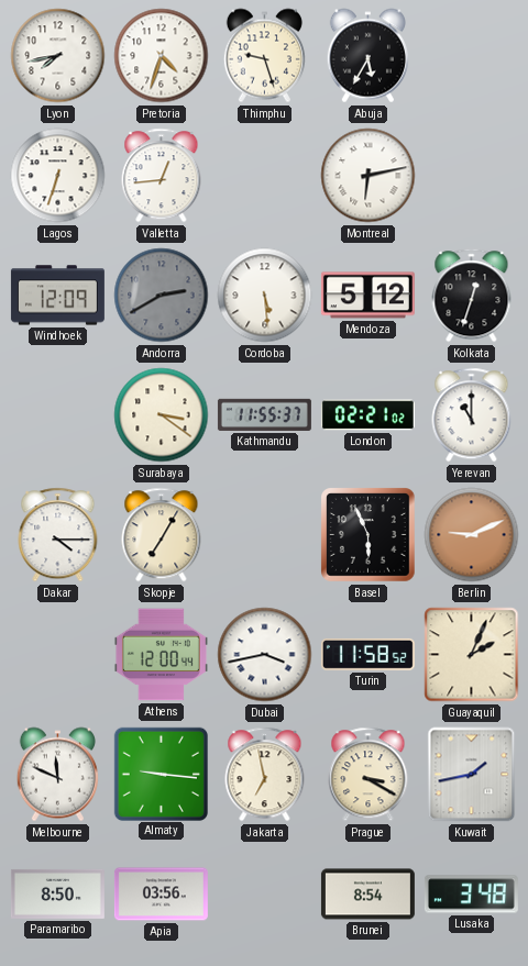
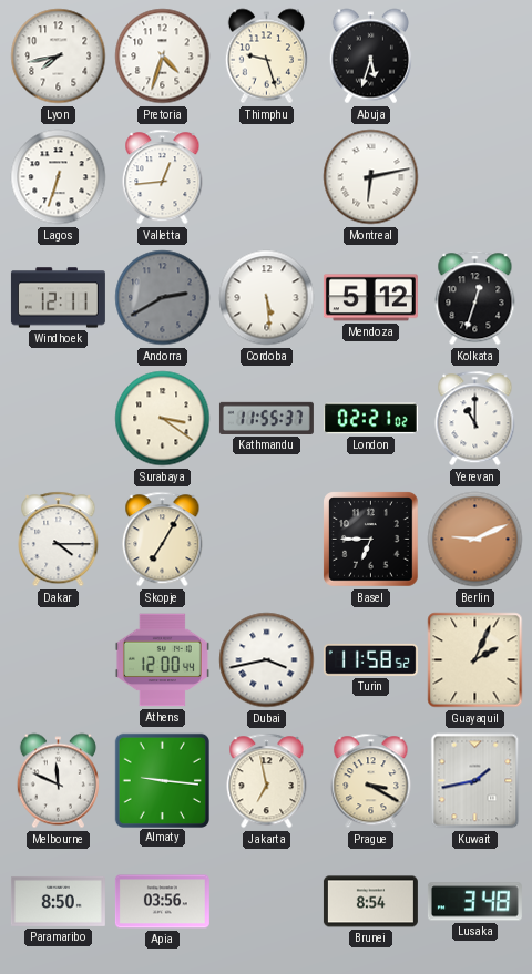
Abuja: 5:35 -> 5:33 (370, 57)
Windhoek: 12:09 -> 12:11 (58, 298)
Basel: 5:56 -> 6:45 (371, 540)
